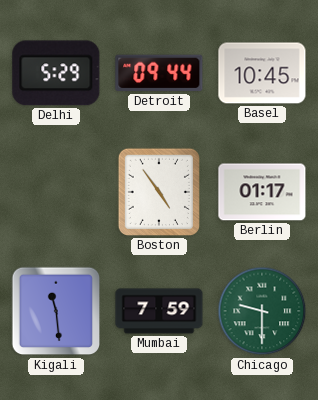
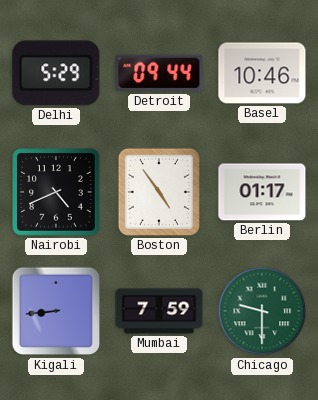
Basel: 10:45 -> 10:46 (262, 73)
Nairobi: none -> 4:41 (56, 192)
Kigali: 11:29 -> 8:44 (56, 311)
